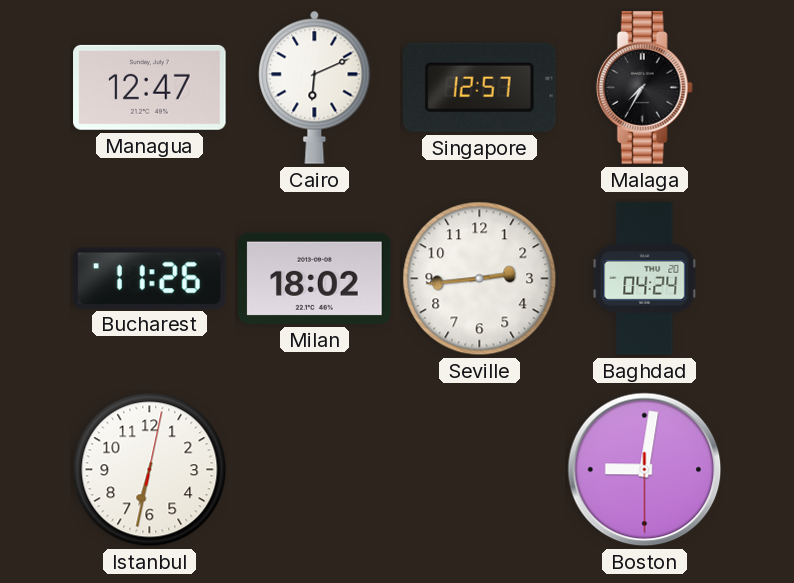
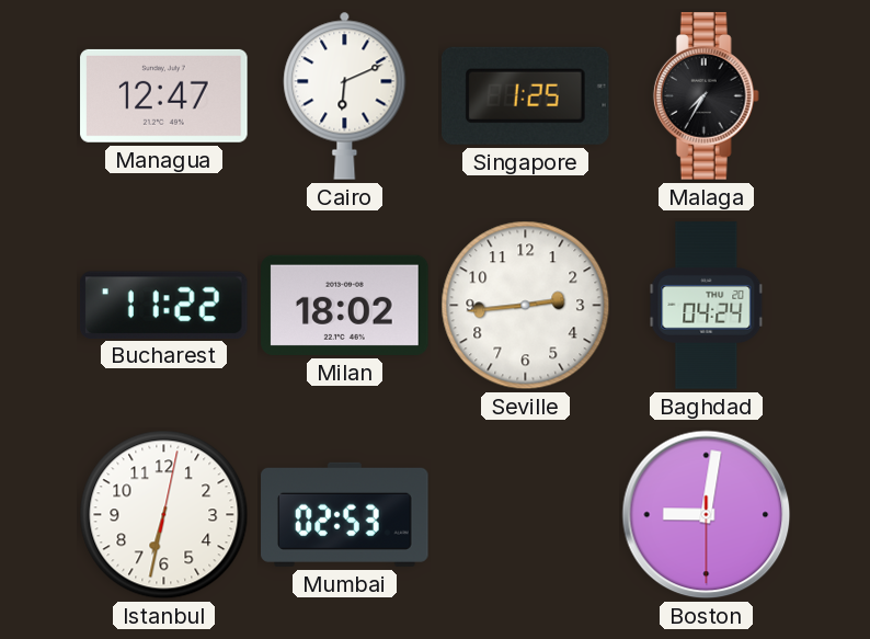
Singapore: 12:57 -> 1:25 (525, 95)
Bucharest: 11:26 -> 11:22 (163, 305)
Mumbai: none -> 02:53 (345, 514)
